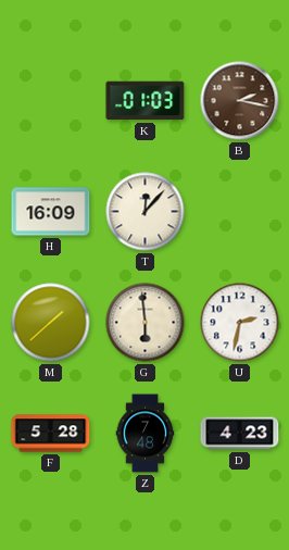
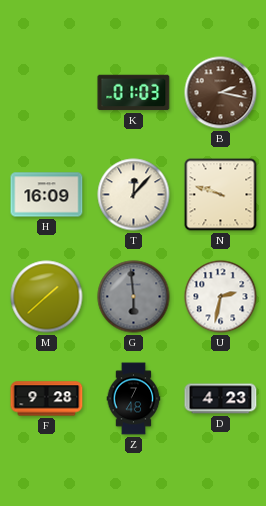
N: none -> 9:48 (221, 195)
G dial: cream -> grey (134, 297)
F: 5:28 -> 9:28 (47, 399)
